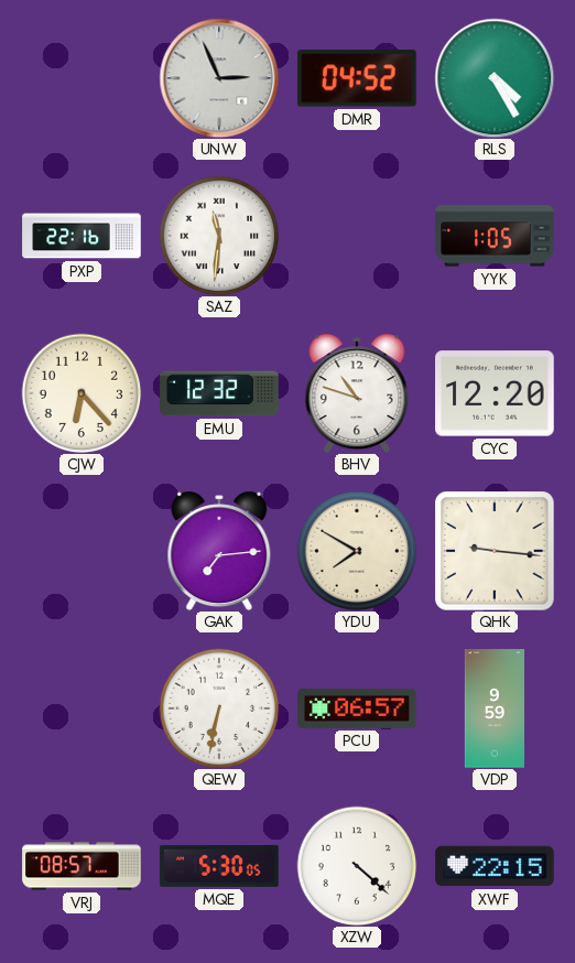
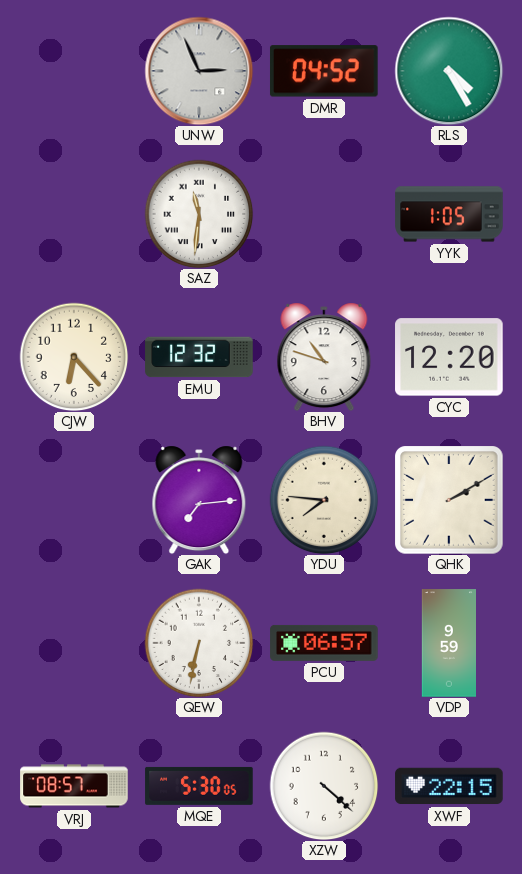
PXP: 22:16 -> none (82, 236)
YDU: 7:50 -> 7:46 (324, 500)
QHK: 9:16 -> 2:10 (449, 500)
